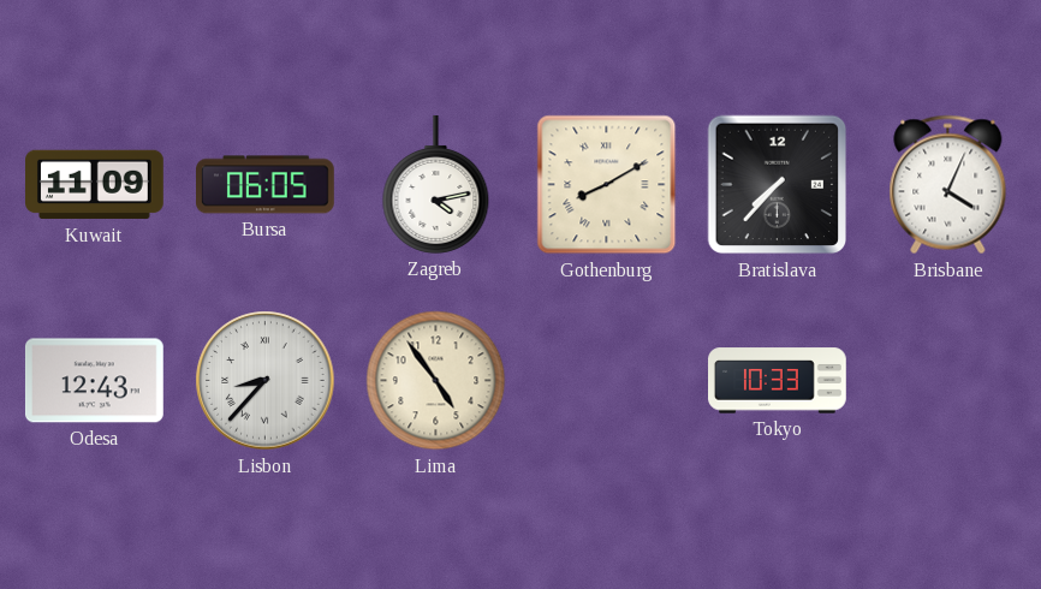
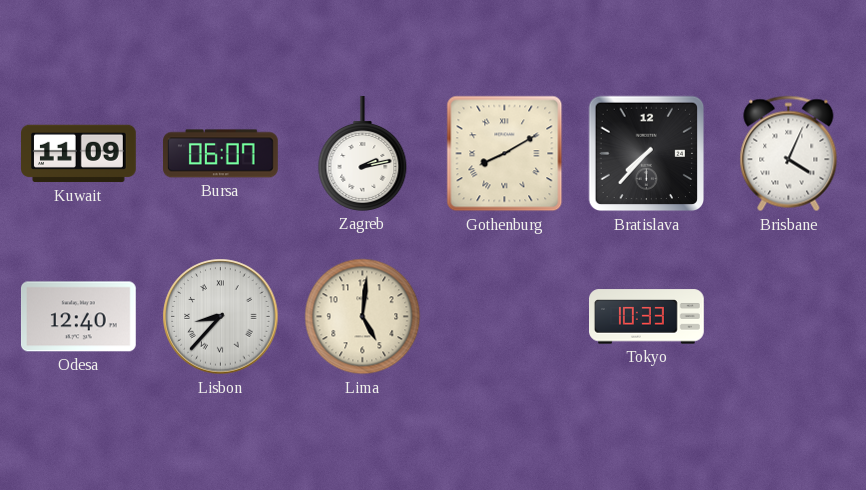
Bursa: 06:05 -> 06:07 (221, 154)
Zagreb: 4:13 -> 2:13 (363, 154)
Odesa: 12:43 -> 12:40 (78, 317)
Lima: 4:54 -> 5:01 (363, 317)
